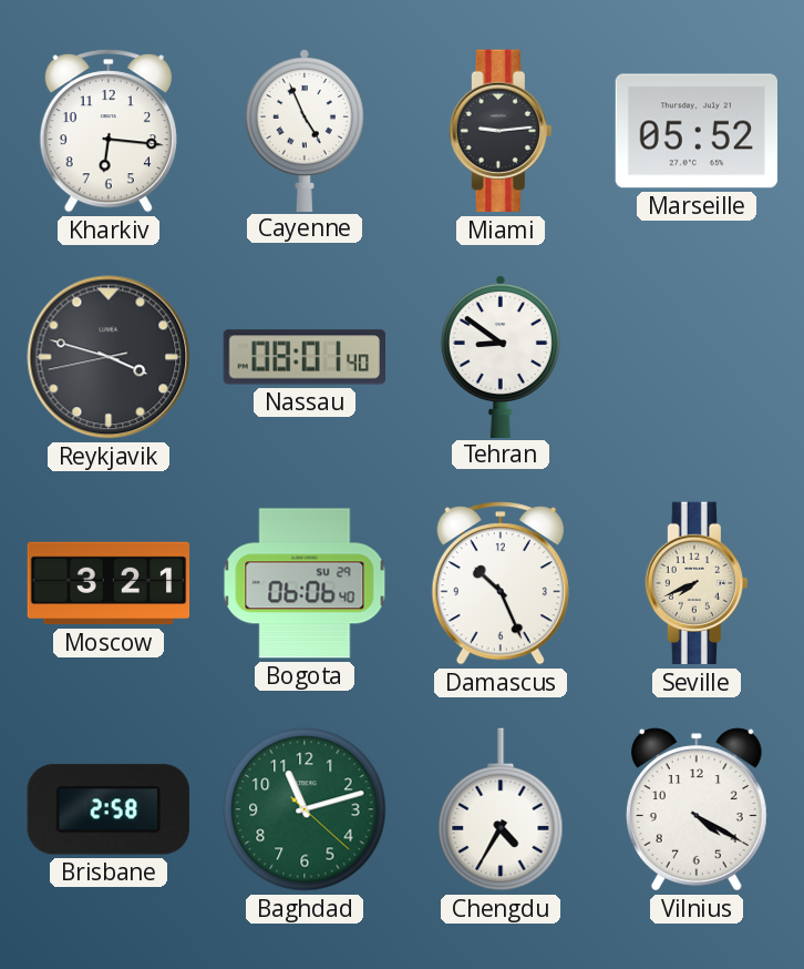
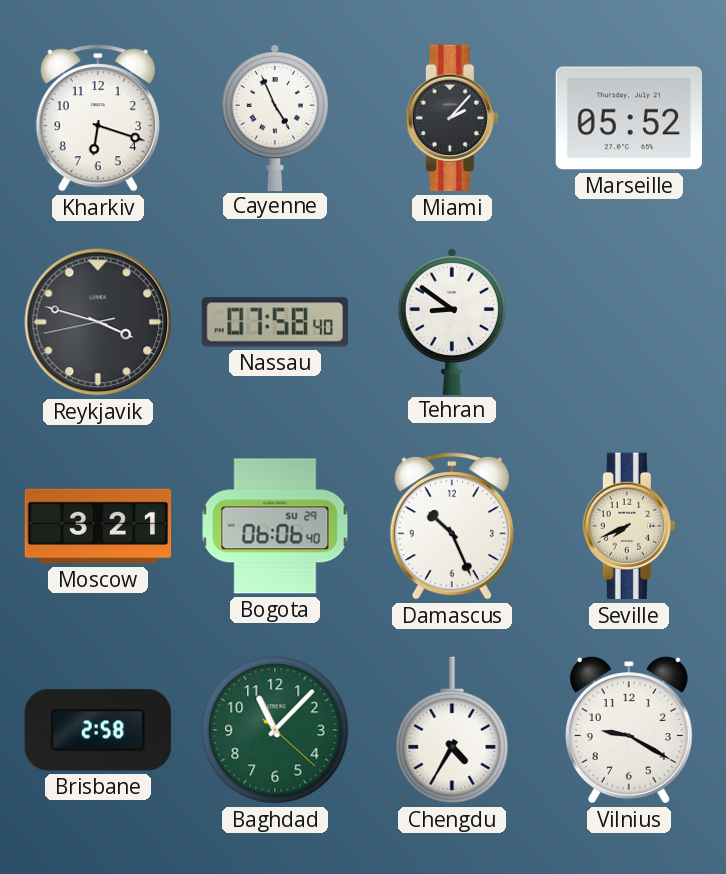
Kharkiv: 6:16 -> 6:18 (98, 118)
Miami: 9:14 -> 2:07 (452, 118)
Nassau: 08:01 -> 07:58 (274, 322)
Baghdad: 11:12 -> 11:07 (275, 730)
Vilnius: 4:20 -> 9:20 (629, 730)
